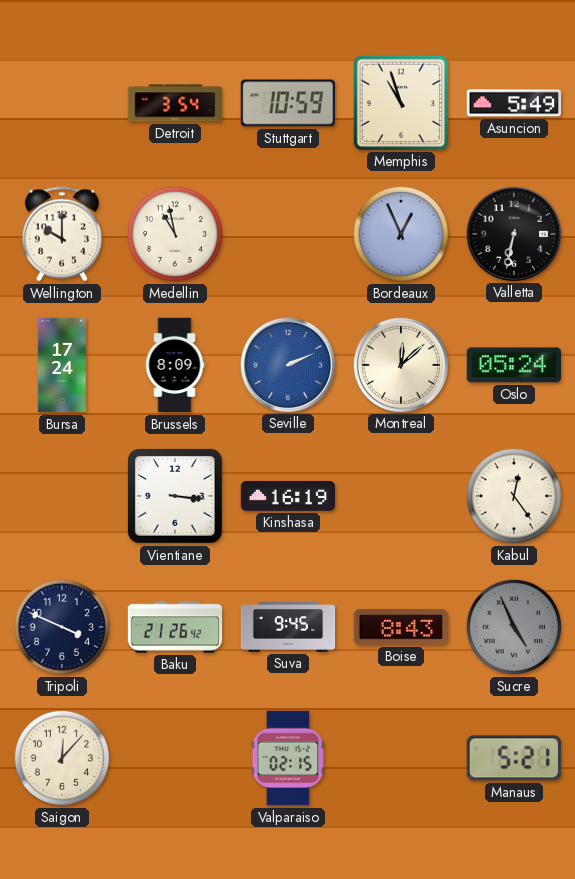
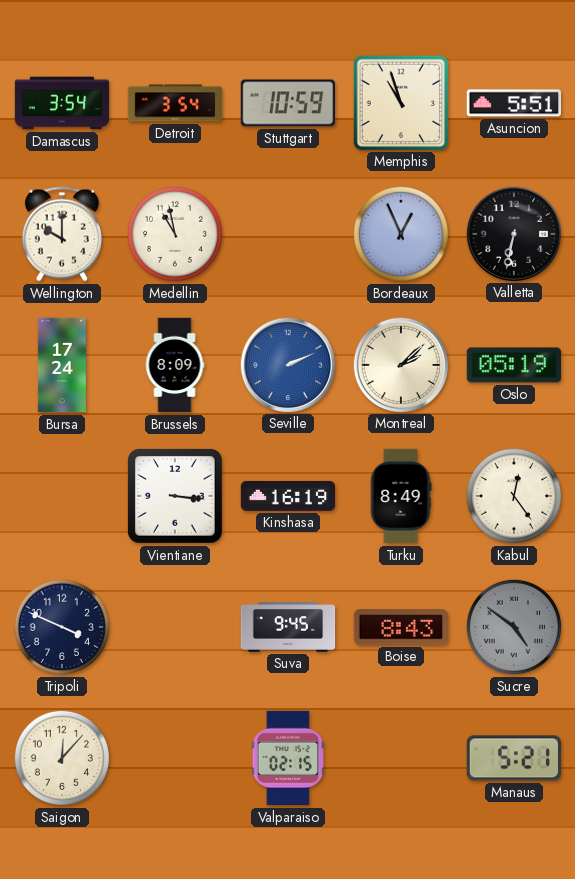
Damascus: none -> 3:54 (62, 103)
Asuncion: 5:49 -> 5:51 (513, 103)
Montreal: 12:08 -> 2:08 (400, 364)
Oslo: 05:24 -> 05:19 (514, 365)
Turku: none -> 8:49 (401, 496)
Baku: 21:26 -> none (175, 627)
Sucre: 4:56 -> 4:51 (514, 627)
